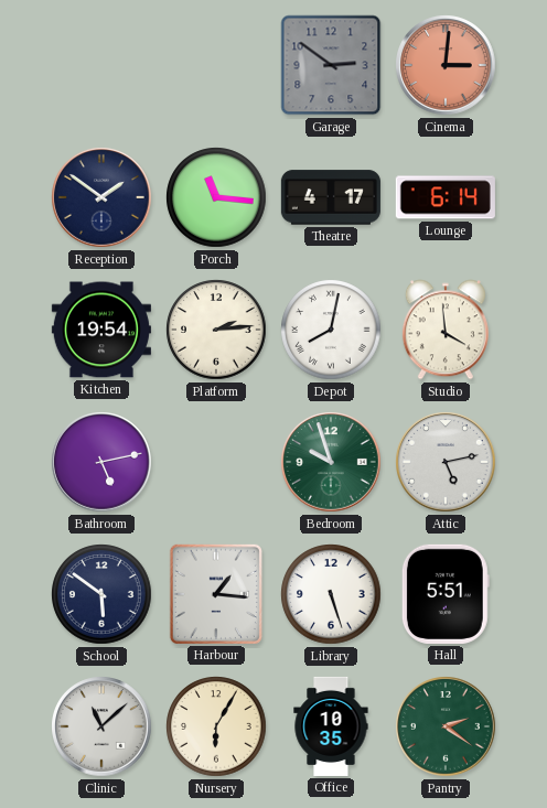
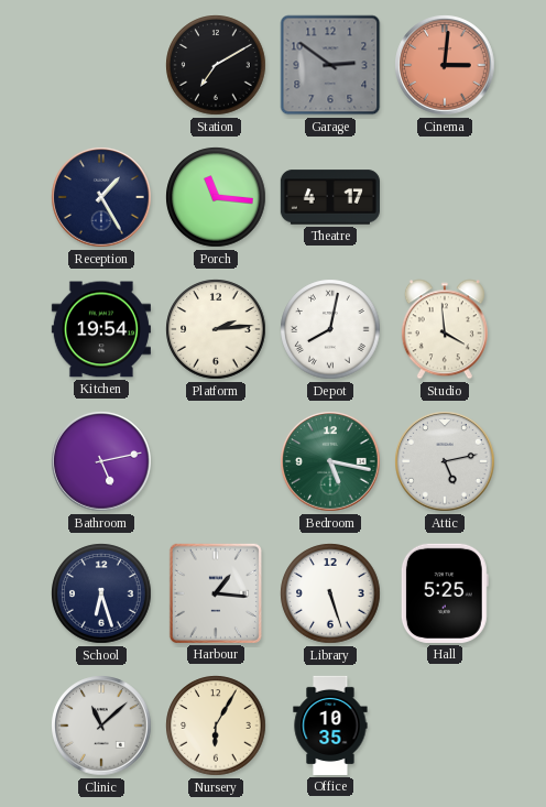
Station: none -> 7:10 (216, 65)
Reception: 1:51 -> 1:25 (101, 197)
Lounge: 6:14 -> none (446, 197)
Bedroom: 9:57 -> 5:17 (330, 461)
School: 5:51 -> 6:27 (101, 593)
Hall: 5:51 -> 5:25 (445, 593)
Pantry: 2:21 -> none (446, 726)
